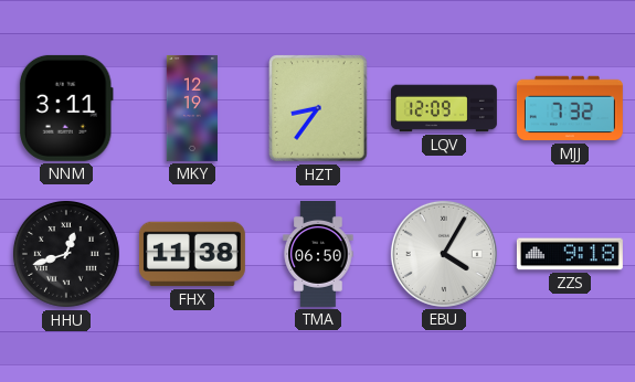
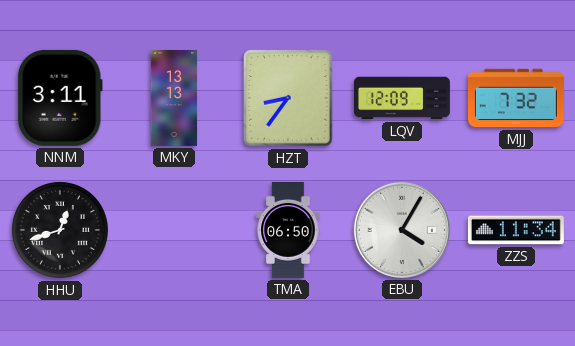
MKY: 12:19 -> 13:13 (174, 98)
FHX: 11:38 -> none (192, 254)
ZZS: 9:18 -> 11:34 (516, 230)
